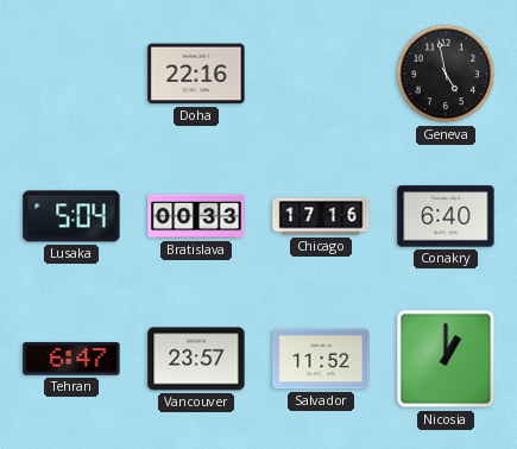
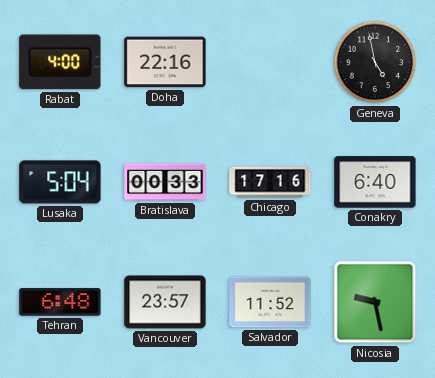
Rabat: none -> 4:00 (60, 62)
Tehran: 6:47 -> 6:48 (60, 302)
Nicosia: 1:00 -> 9:28 (375, 302)
